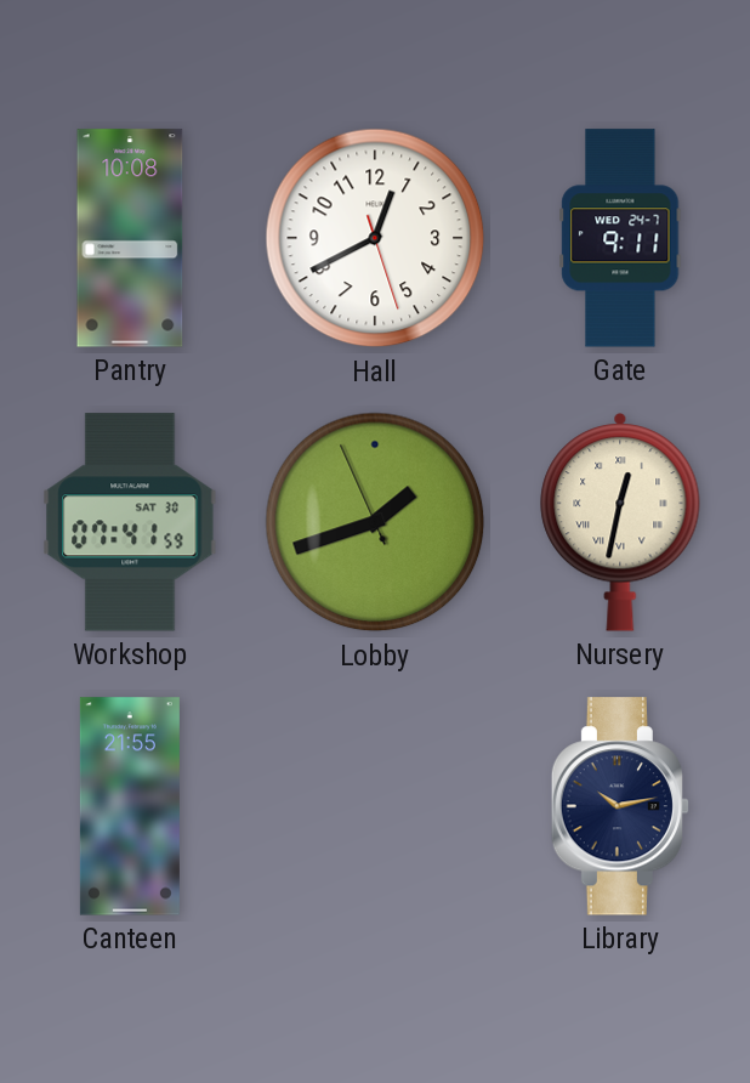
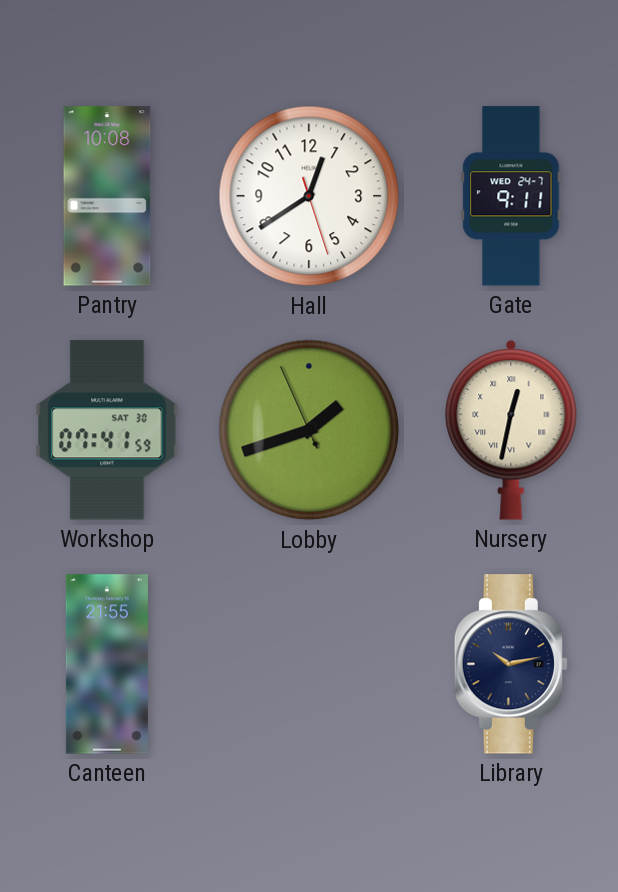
Hall: 12:40 -> 12:39 (309, 196)
